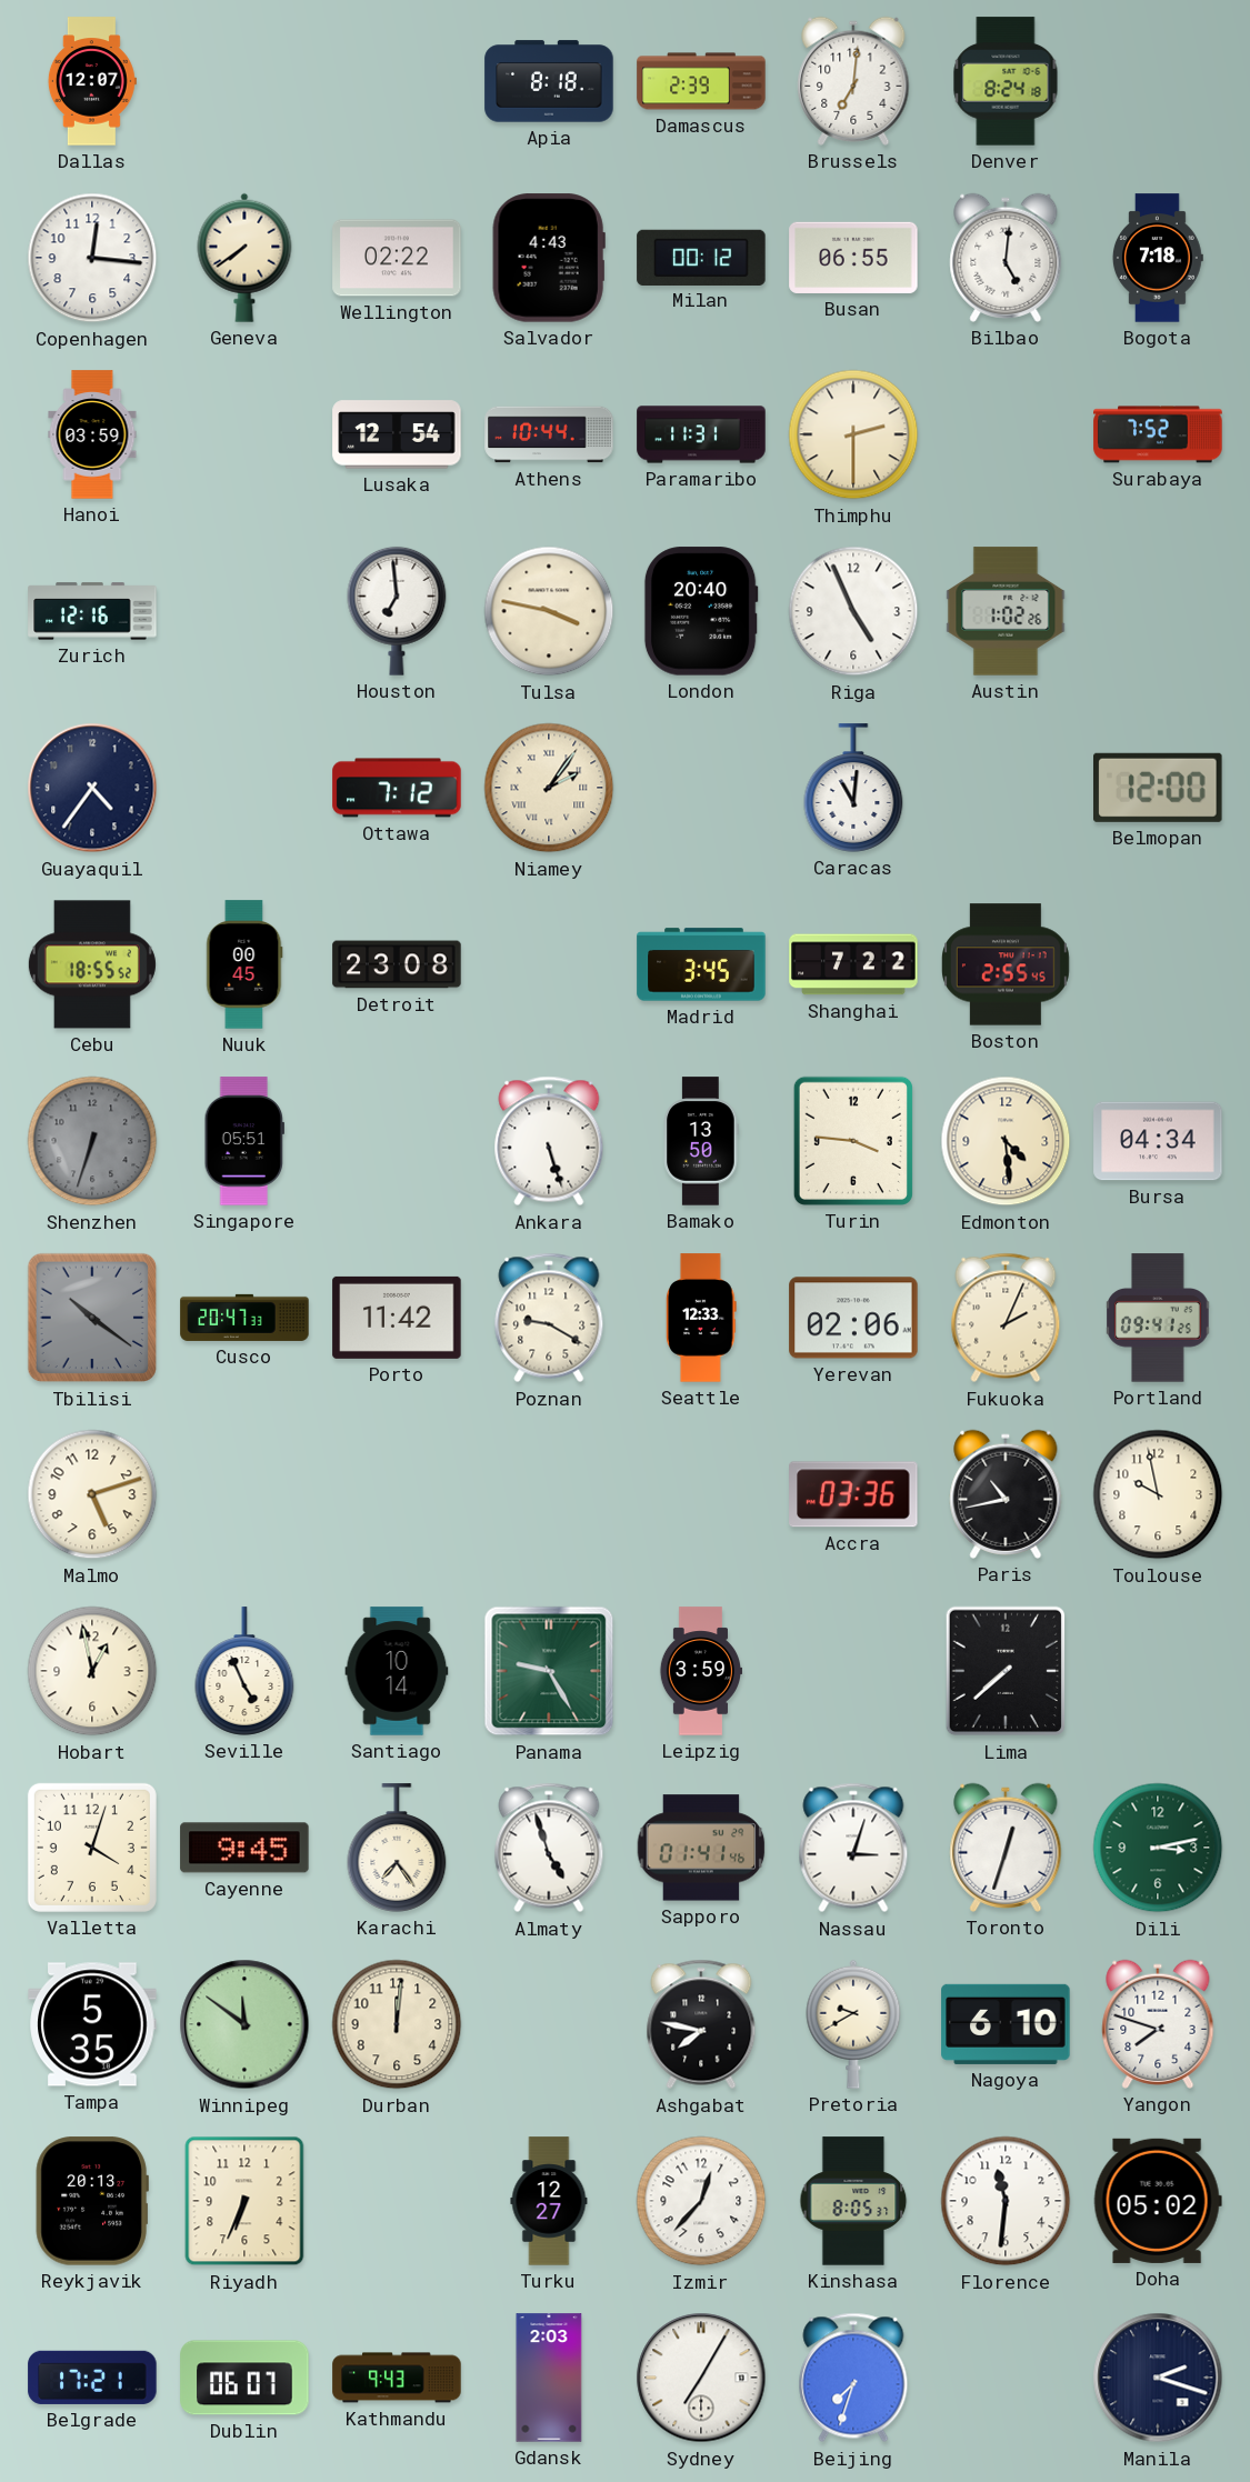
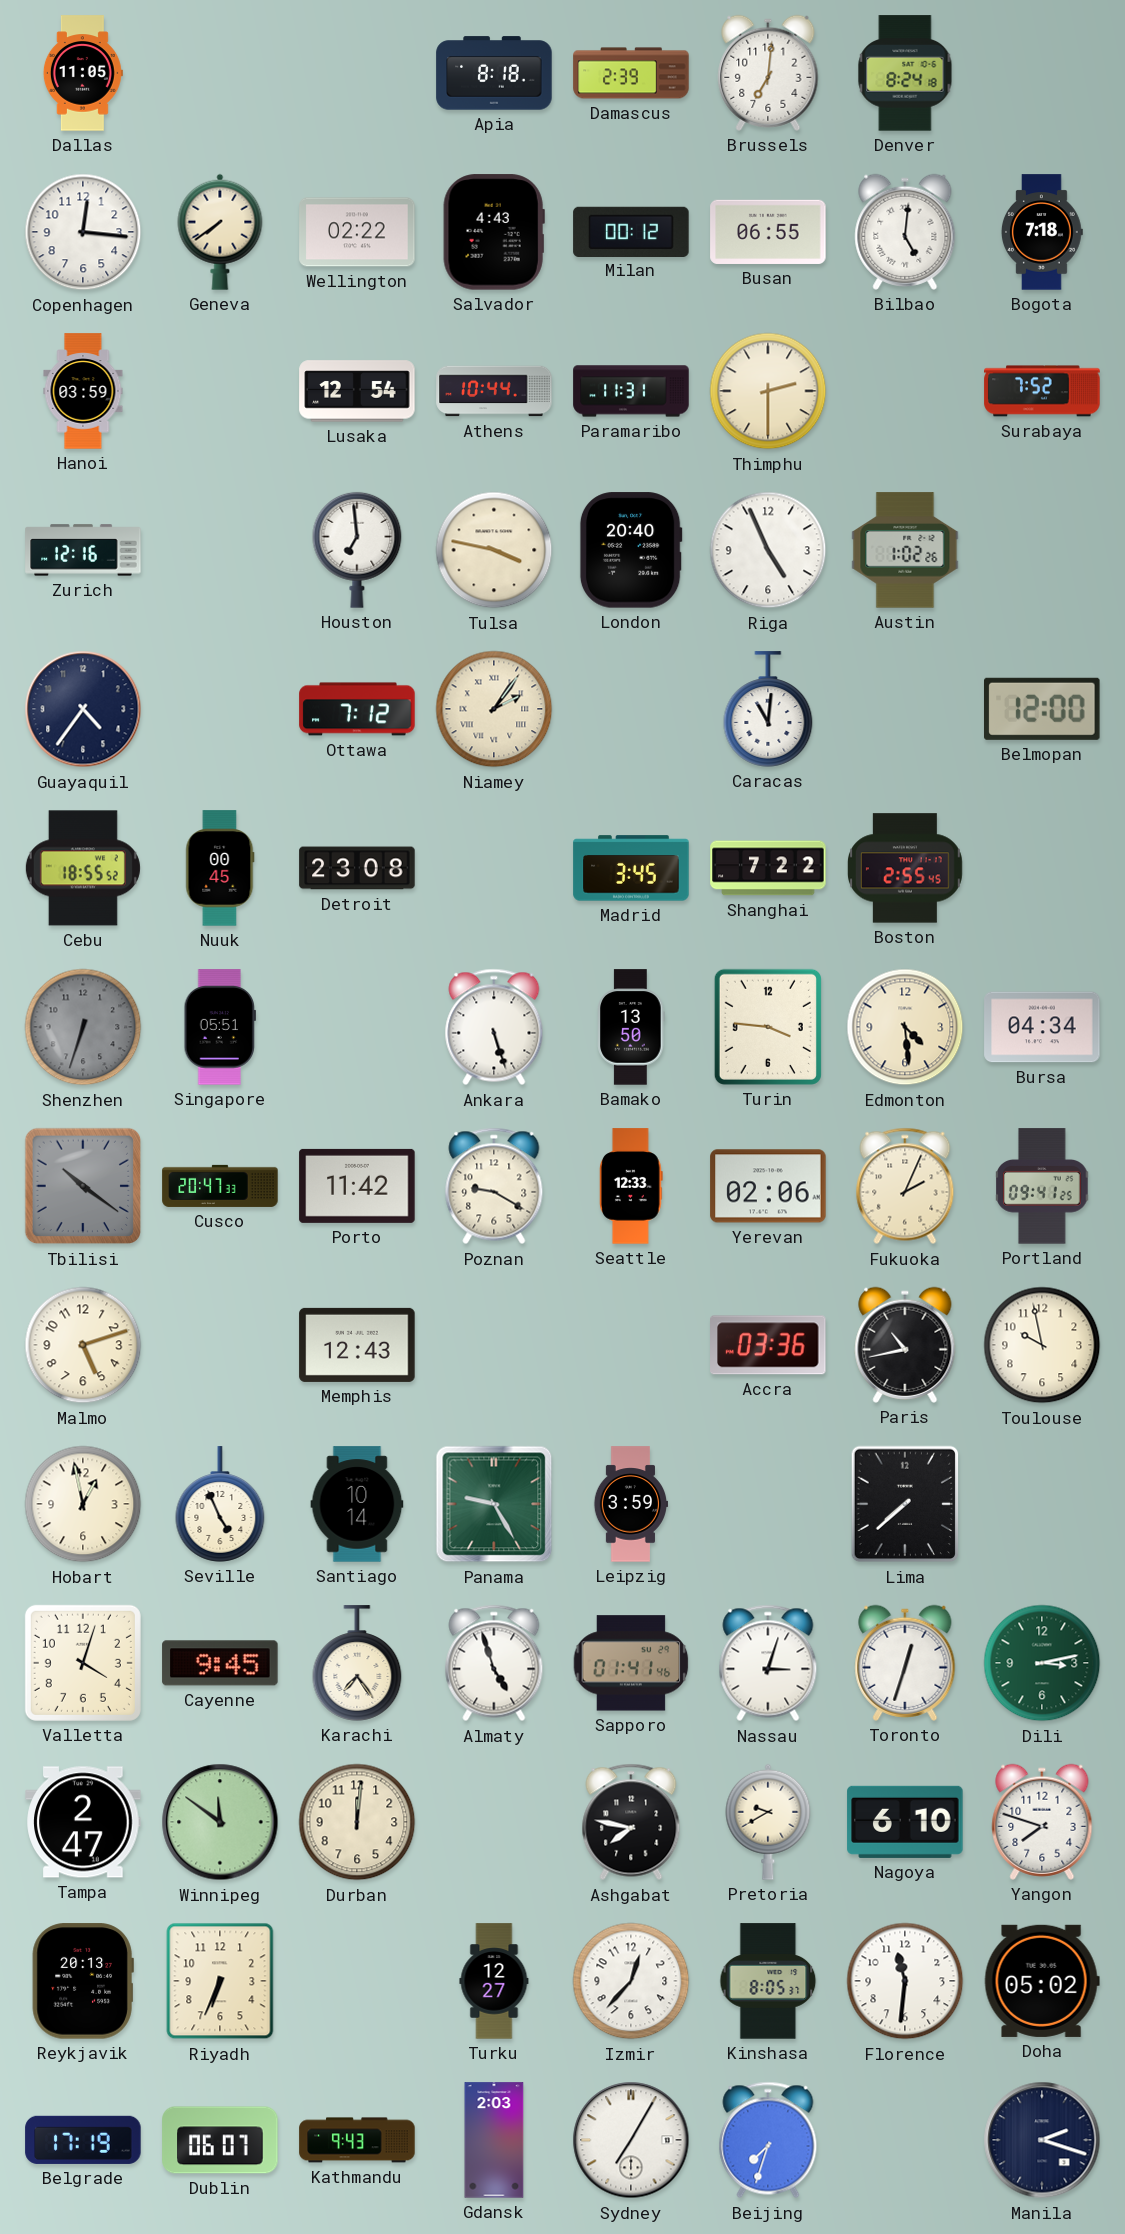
Dallas: 12:07 -> 11:05 (83, 73)
Memphis: none -> 12:43 (357, 1345)
Tampa: 5:35 -> 2:47 (83, 1822)
Belgrade: 17:21 -> 17:19 (83, 2140)
